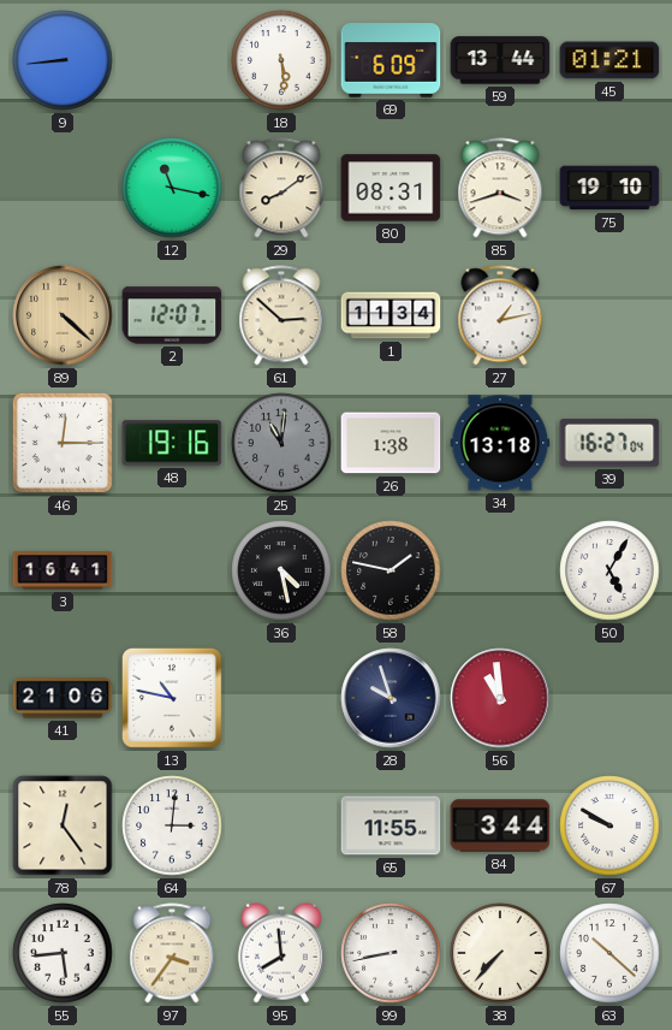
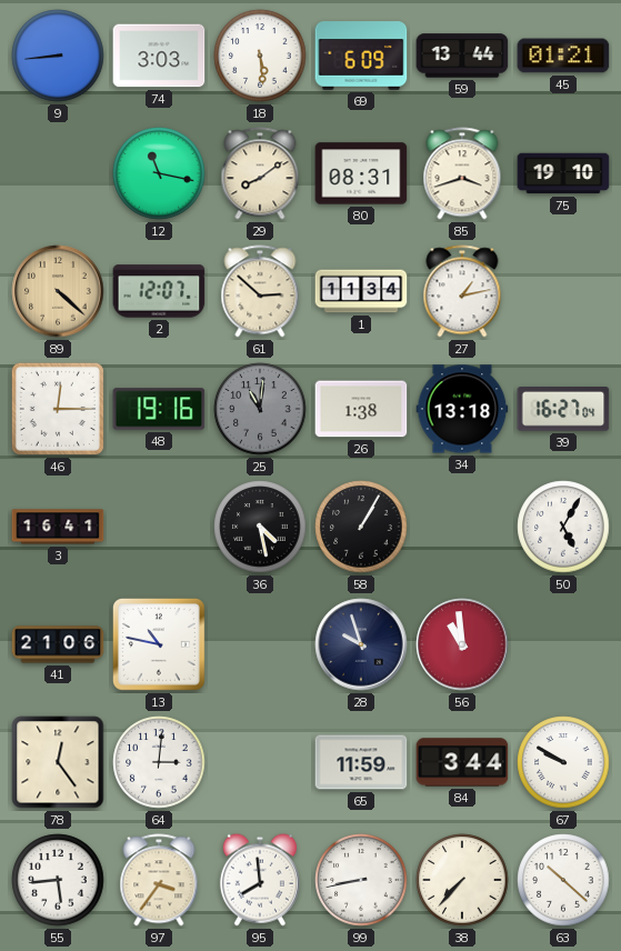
74: none -> 3:03 (159, 56)
58: 1:47 -> 1:05 (361, 527)
65: 11:55 -> 11:59 (361, 762)
